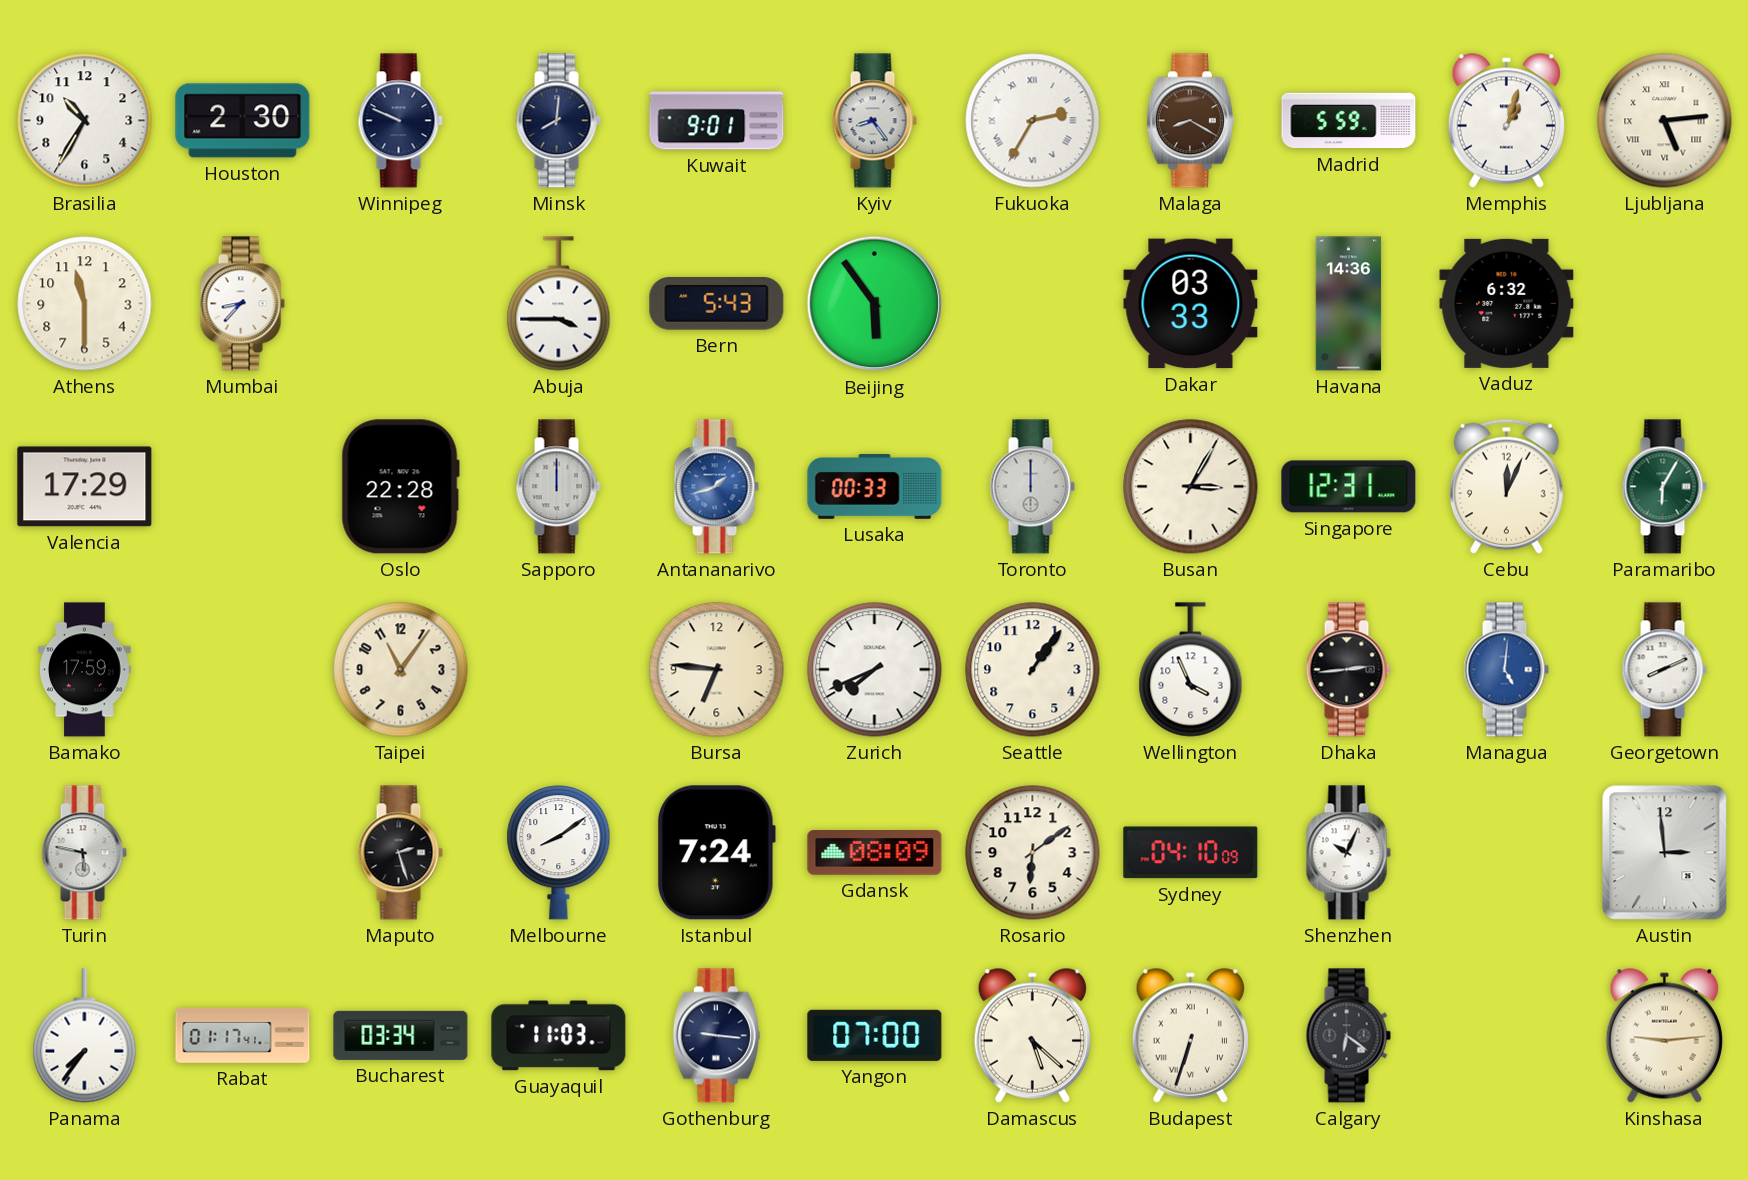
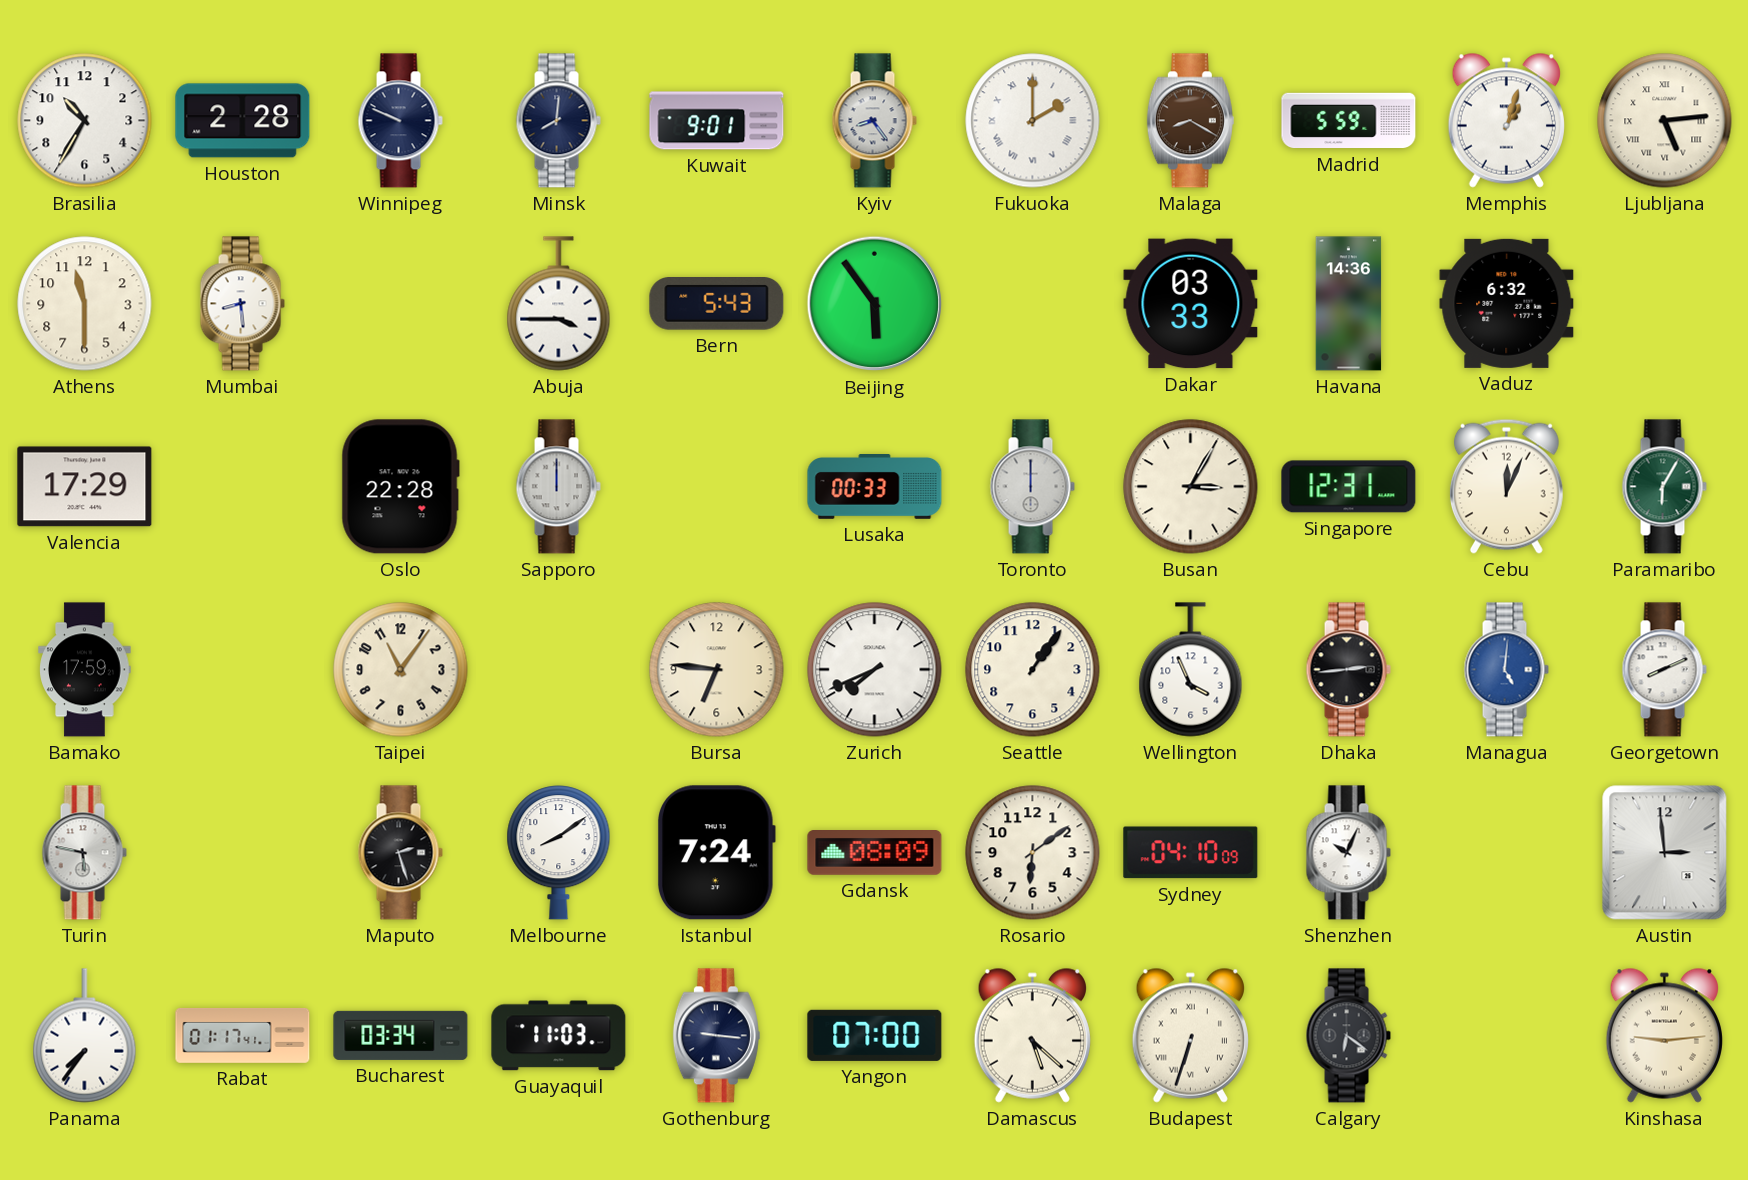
Houston: 2:30 -> 2:28 (243, 121)
Fukuoka: 2:35 -> 2:00 (1033, 121)
Mumbai: 8:37 -> 8:29 (242, 304)
Antananarivo: 1:42 -> none (716, 487)
